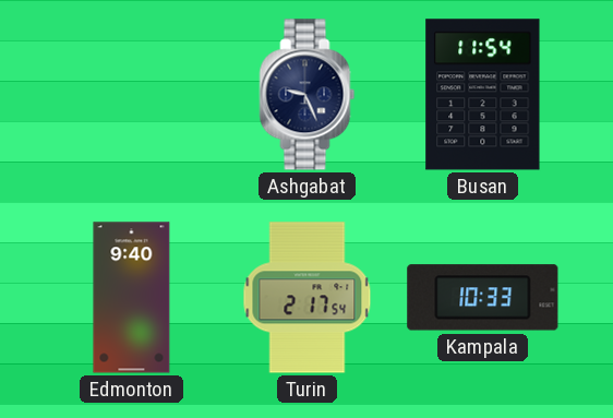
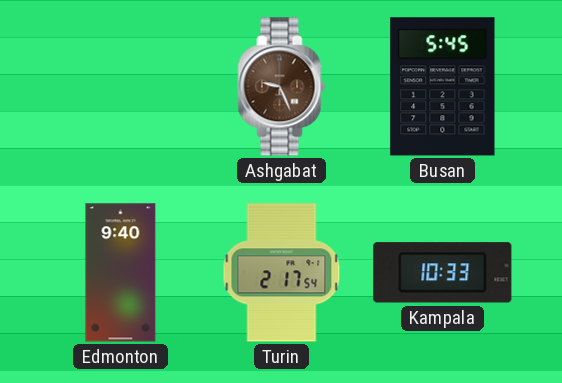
Ashgabat dial: navy -> brown (282, 87)
Busan: 11:54 -> 5:45 (443, 87)
